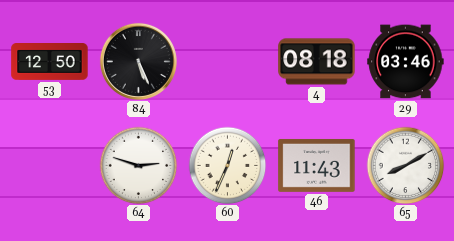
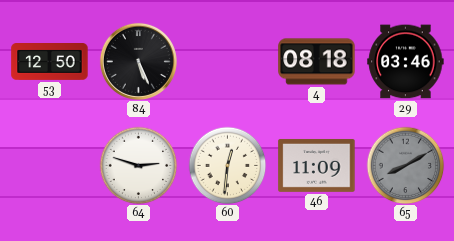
60: 12:34 -> 12:31 (227, 165)
46: 11:43 -> 11:09 (317, 165)
65 dial: white -> grey (405, 165)
